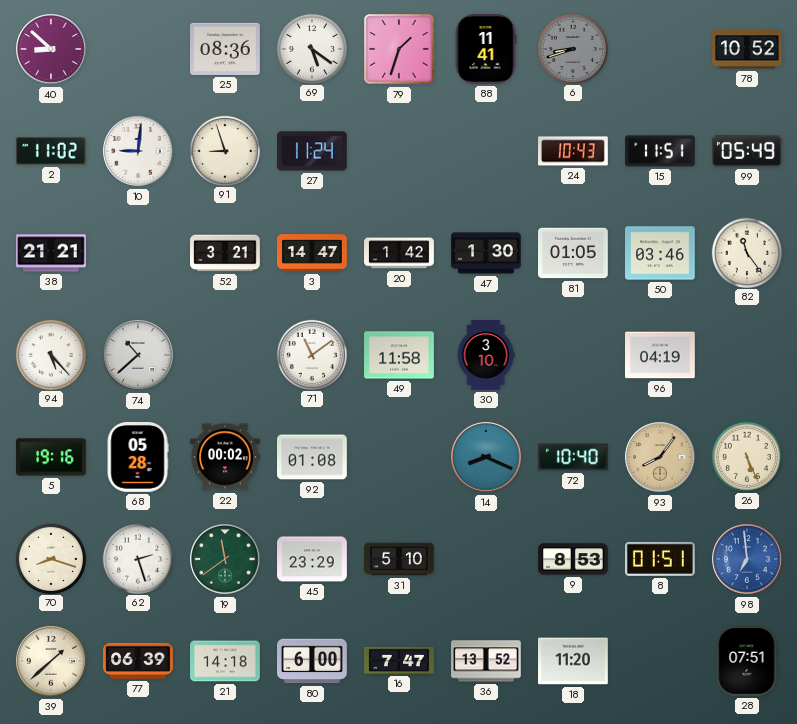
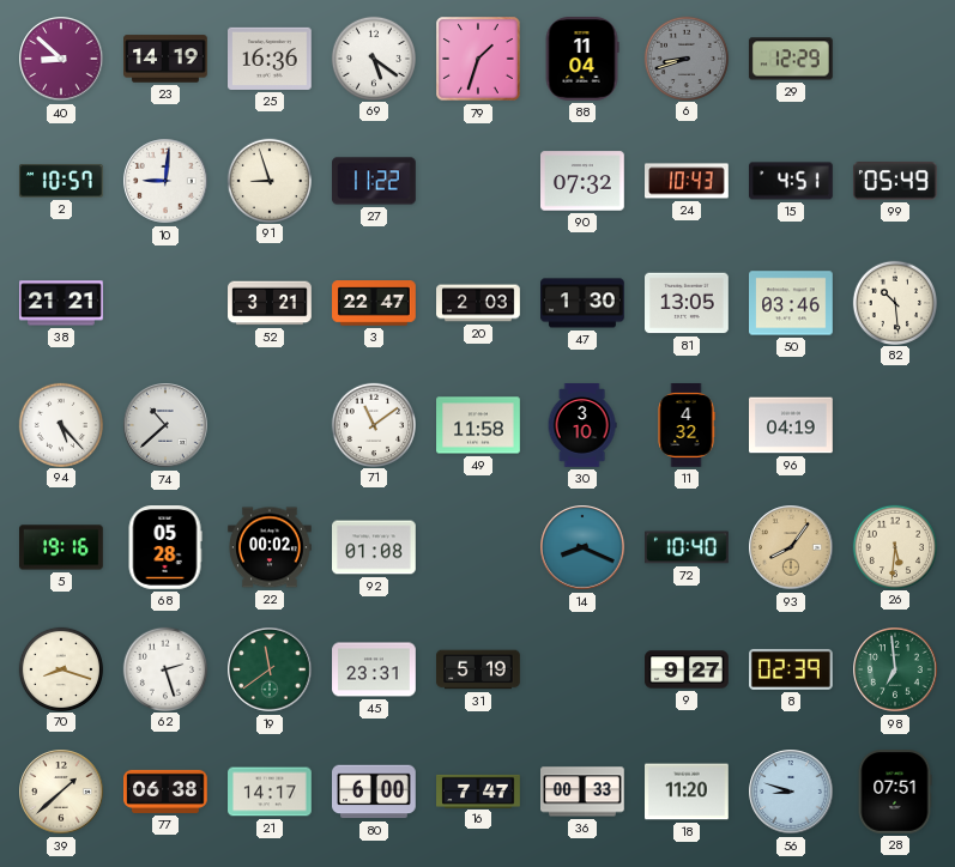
23: none -> 14:19 (167, 59)
25: 08:36 -> 16:36 (271, 59)
88: 11:41 -> 11:04 (582, 60)
29: none -> 12:29 (791, 59)
78: 10:52 -> none (748, 49)
2: 11:02 -> 10:57 (61, 181)
27: 11:24 -> 11:22 (374, 181)
90: none -> 07:32 (584, 181)
15: 11:51 -> 4:51 (791, 181)
3: 14:47 -> 22:47 (374, 303)
20: 1:42 -> 2:03 (478, 303)
81: 01:05 -> 13:05 (687, 303)
82: 11:24 -> 10:29 (894, 302)
11: none -> 4:32 (687, 425)
26: 5:26 -> 5:31 (894, 546)
45: 23:29 -> 23:31 (374, 669)
31: 5:10 -> 5:19 (478, 669)
9: 8:53 -> 9:27 (687, 669)
8: 01:51 -> 02:39 (792, 669)
98 dial: blue -> green (895, 669)
77: 06:39 -> 06:38 (165, 792)
21: 14:18 -> 14:17 (270, 792)
36: 13:52 -> 00:33 (584, 792)
56: none -> 8:48 (791, 792)
